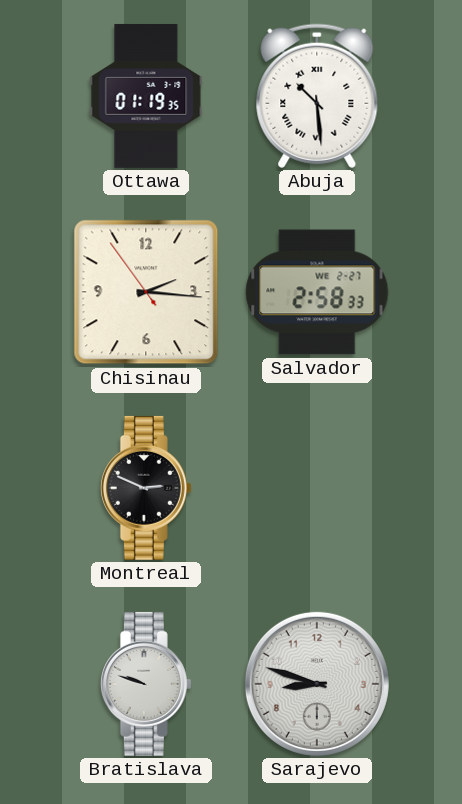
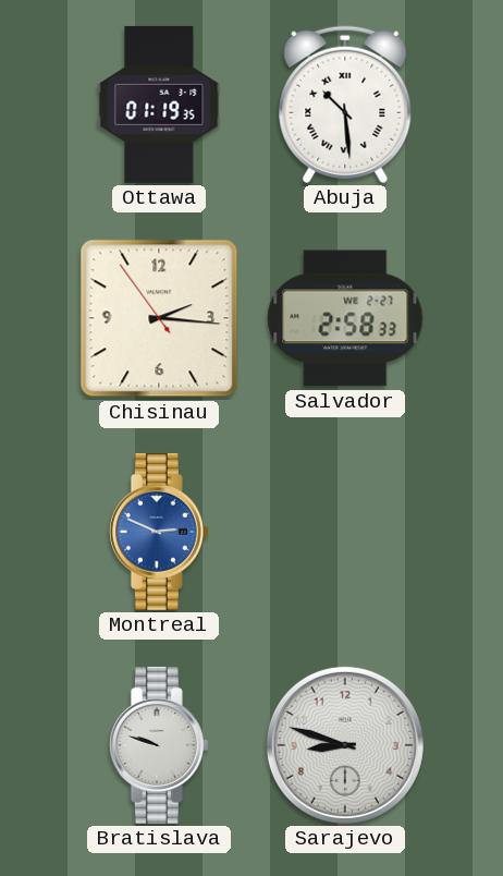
Montreal dial: black -> blue (159, 532)
